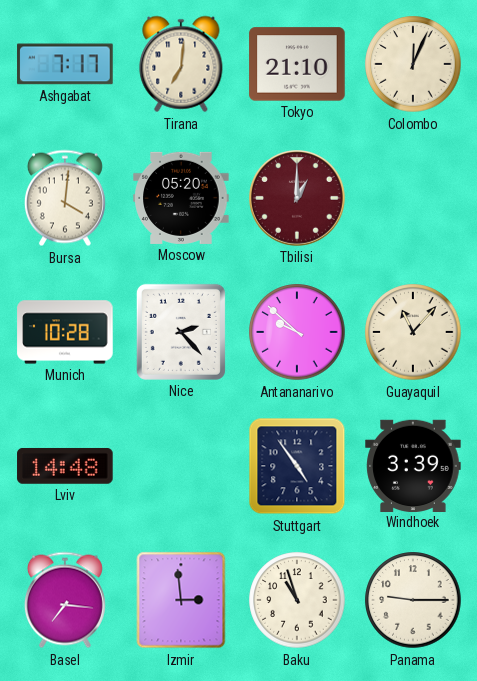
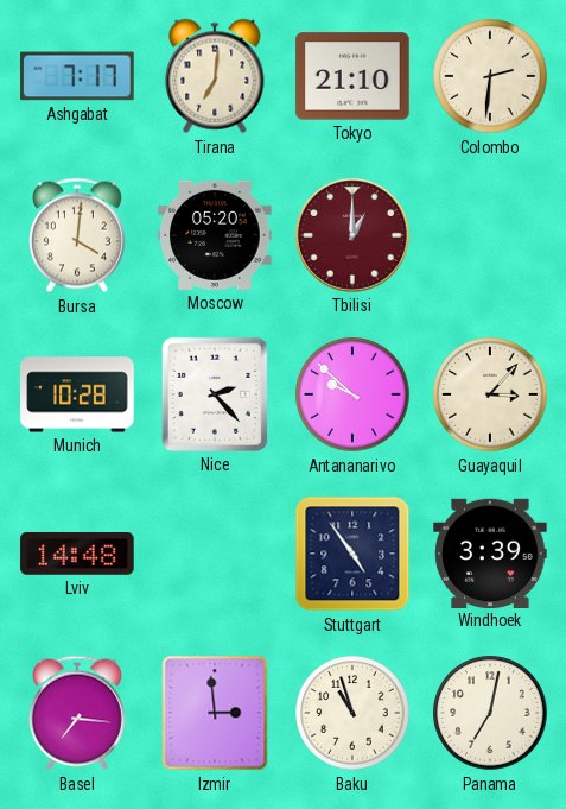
Colombo: 12:04 -> 2:31 (490, 76)
Guayaquil: 11:07 -> 3:07 (490, 394)
Panama: 9:15 -> 7:02 (490, 713)
